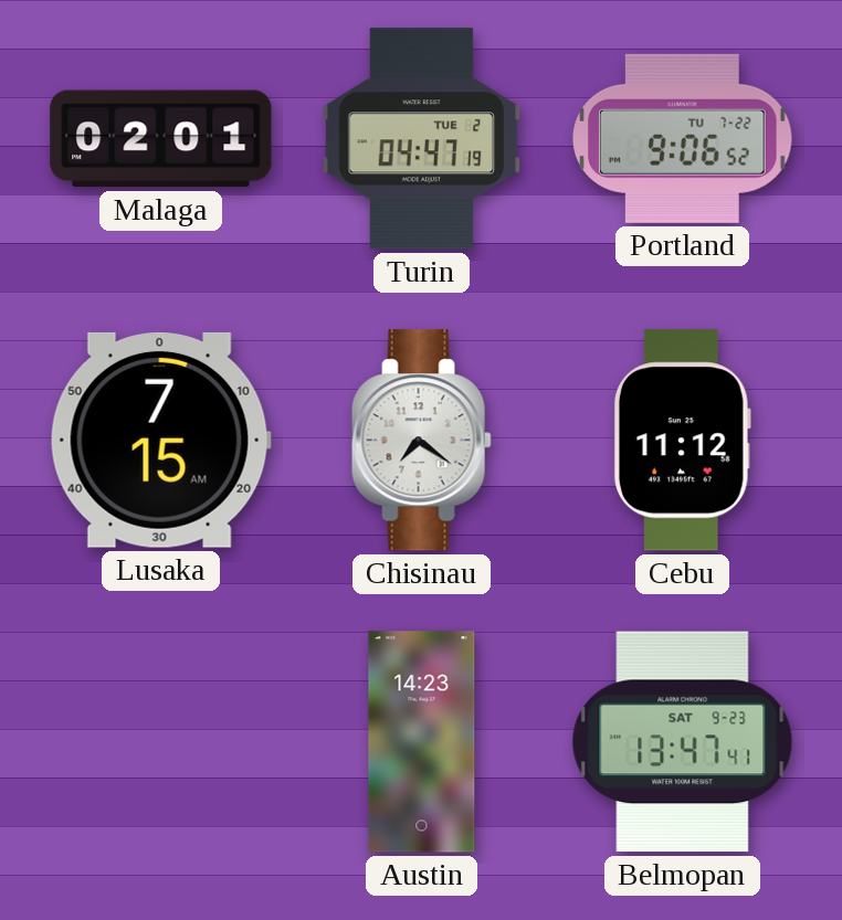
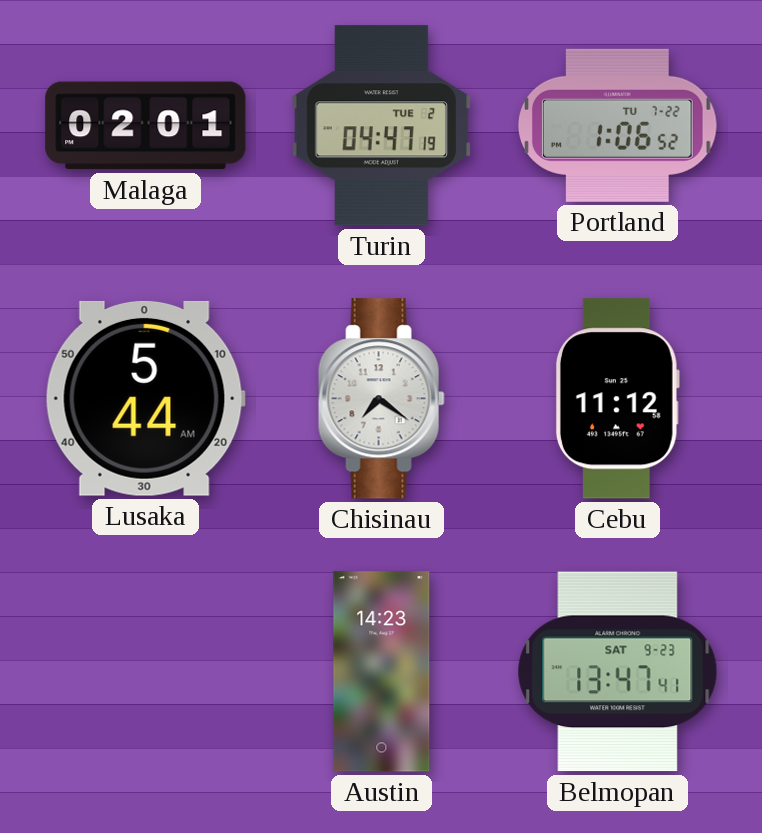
Portland: 9:06 -> 1:06 (618, 125)
Lusaka: 7:15 -> 5:44 (145, 398)
